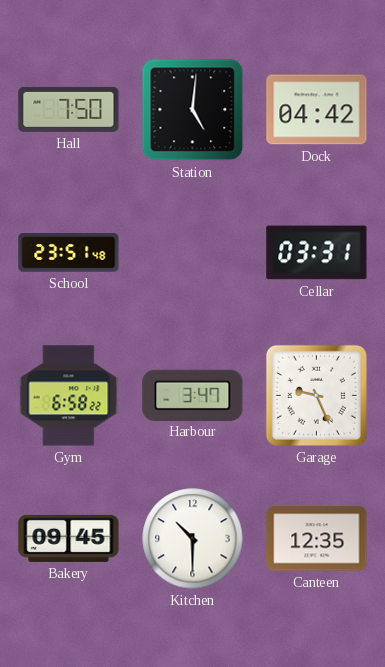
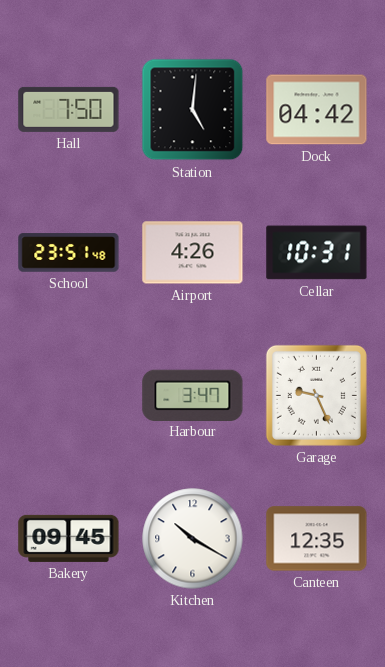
Airport: none -> 4:26 (193, 253)
Cellar: 03:31 -> 10:31 (317, 253)
Gym: 6:58 -> none (69, 396)
Kitchen: 10:30 -> 10:20 (193, 539)
